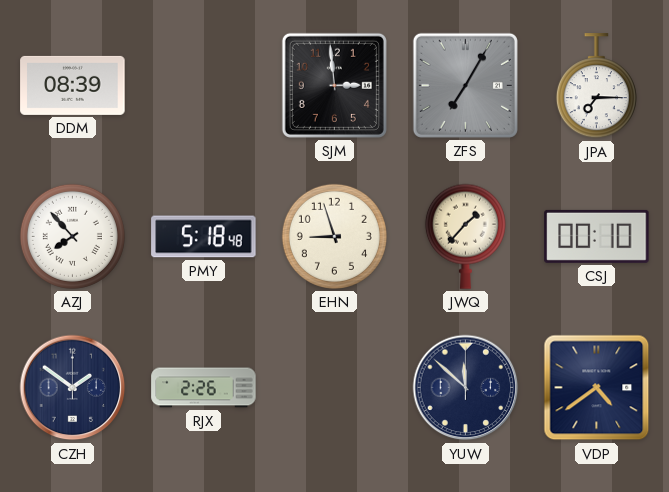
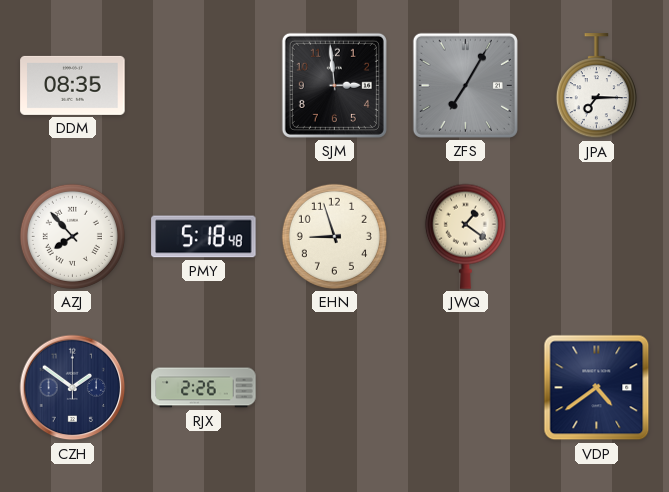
DDM: 08:39 -> 08:35 (73, 85)
JWQ: 1:37 -> 1:21 (465, 236)
CSJ: 00:10 -> none (597, 236)
YUW: 11:52 -> none (466, 388)
